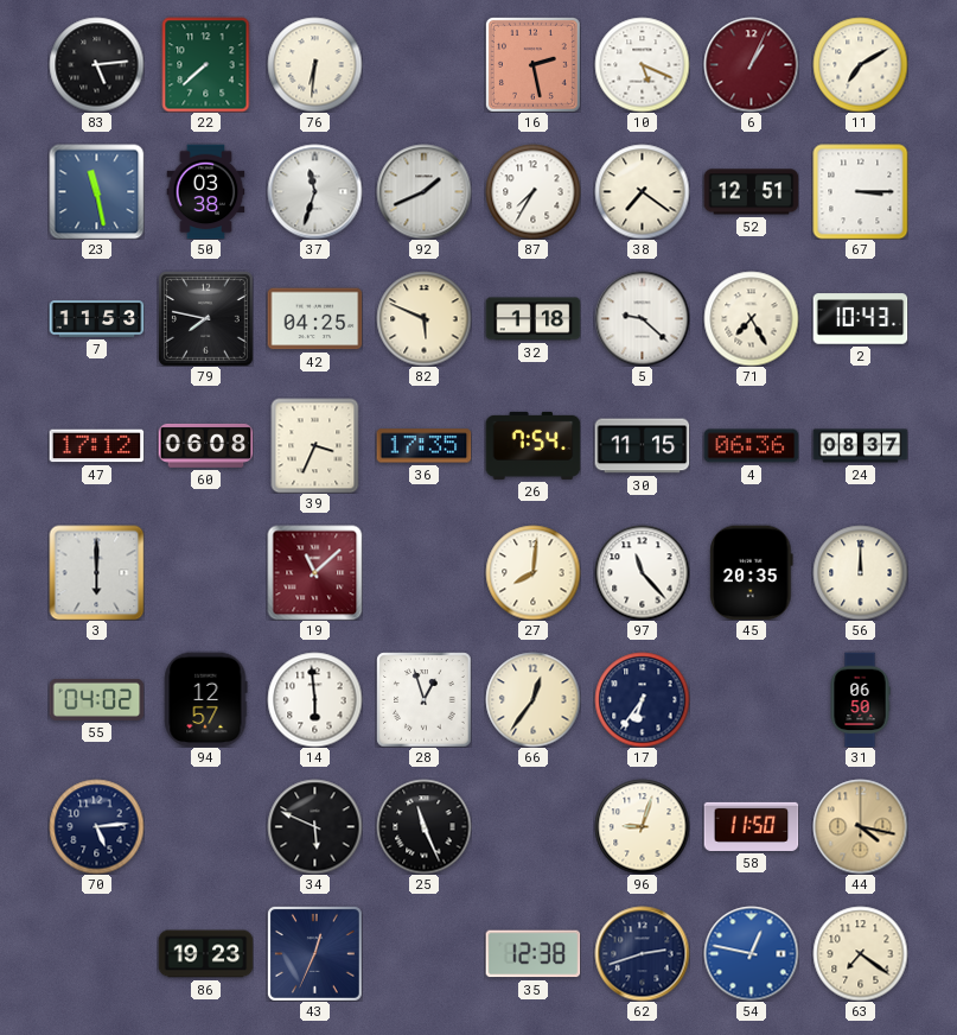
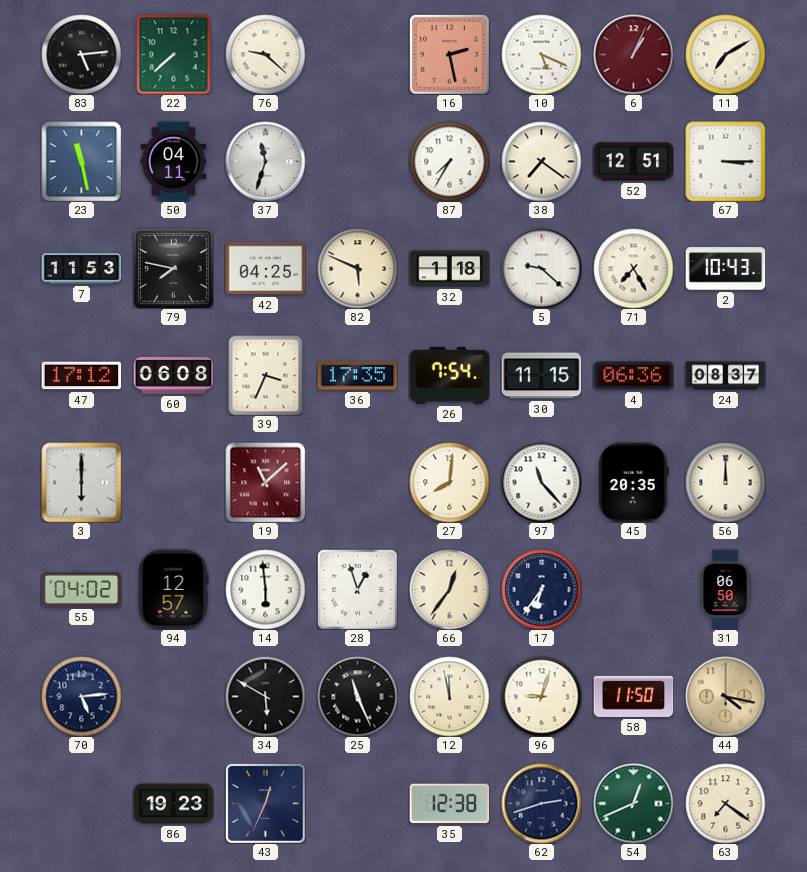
76: 6:31 -> 9:22 (265, 54)
50: 03:38 -> 04:11 (174, 161)
92: 1:41 -> none (423, 191)
34: 5:49 -> 5:50 (265, 696)
12: none -> 11:58 (449, 696)
54: 12:47 -> 12:41 (633, 803)
54 dial: blue -> green (633, 803)
